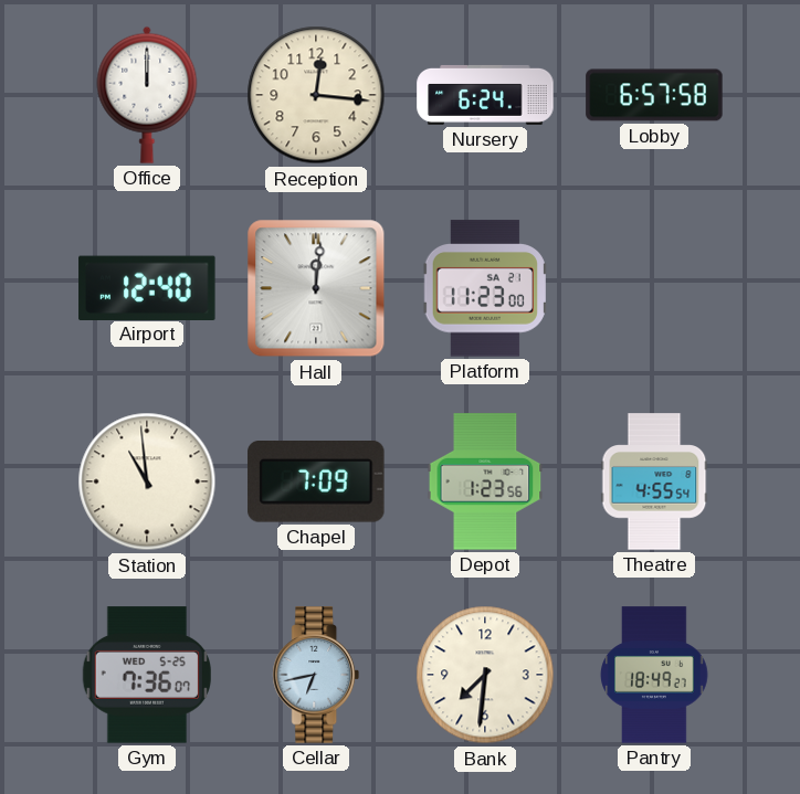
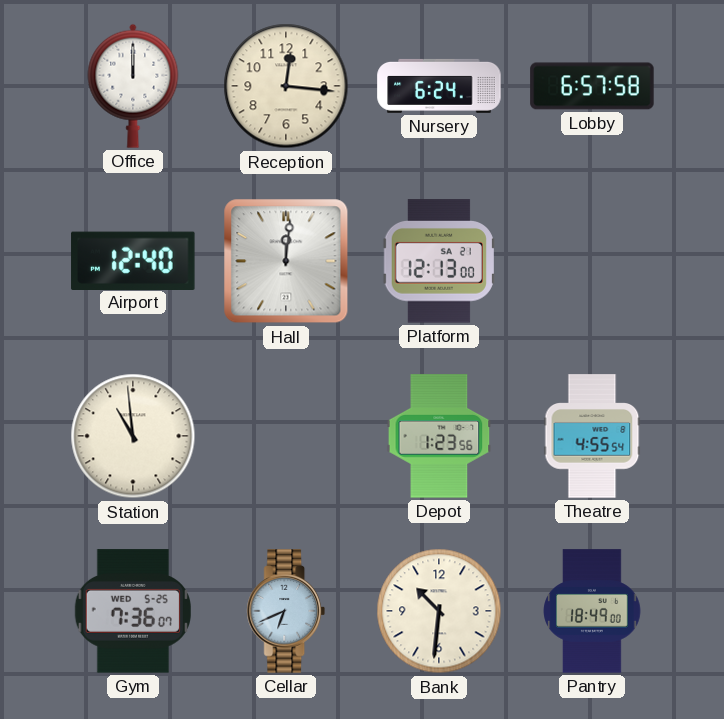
Platform: 11:23 -> 12:13 (439, 261)
Chapel: 7:09 -> none (316, 481)
Cellar: 6:43 -> 6:41 (286, 611)
Bank: 7:31 -> 10:31 (439, 611)
Pantry: 18:49:27 -> 18:49:00 (592, 611)
